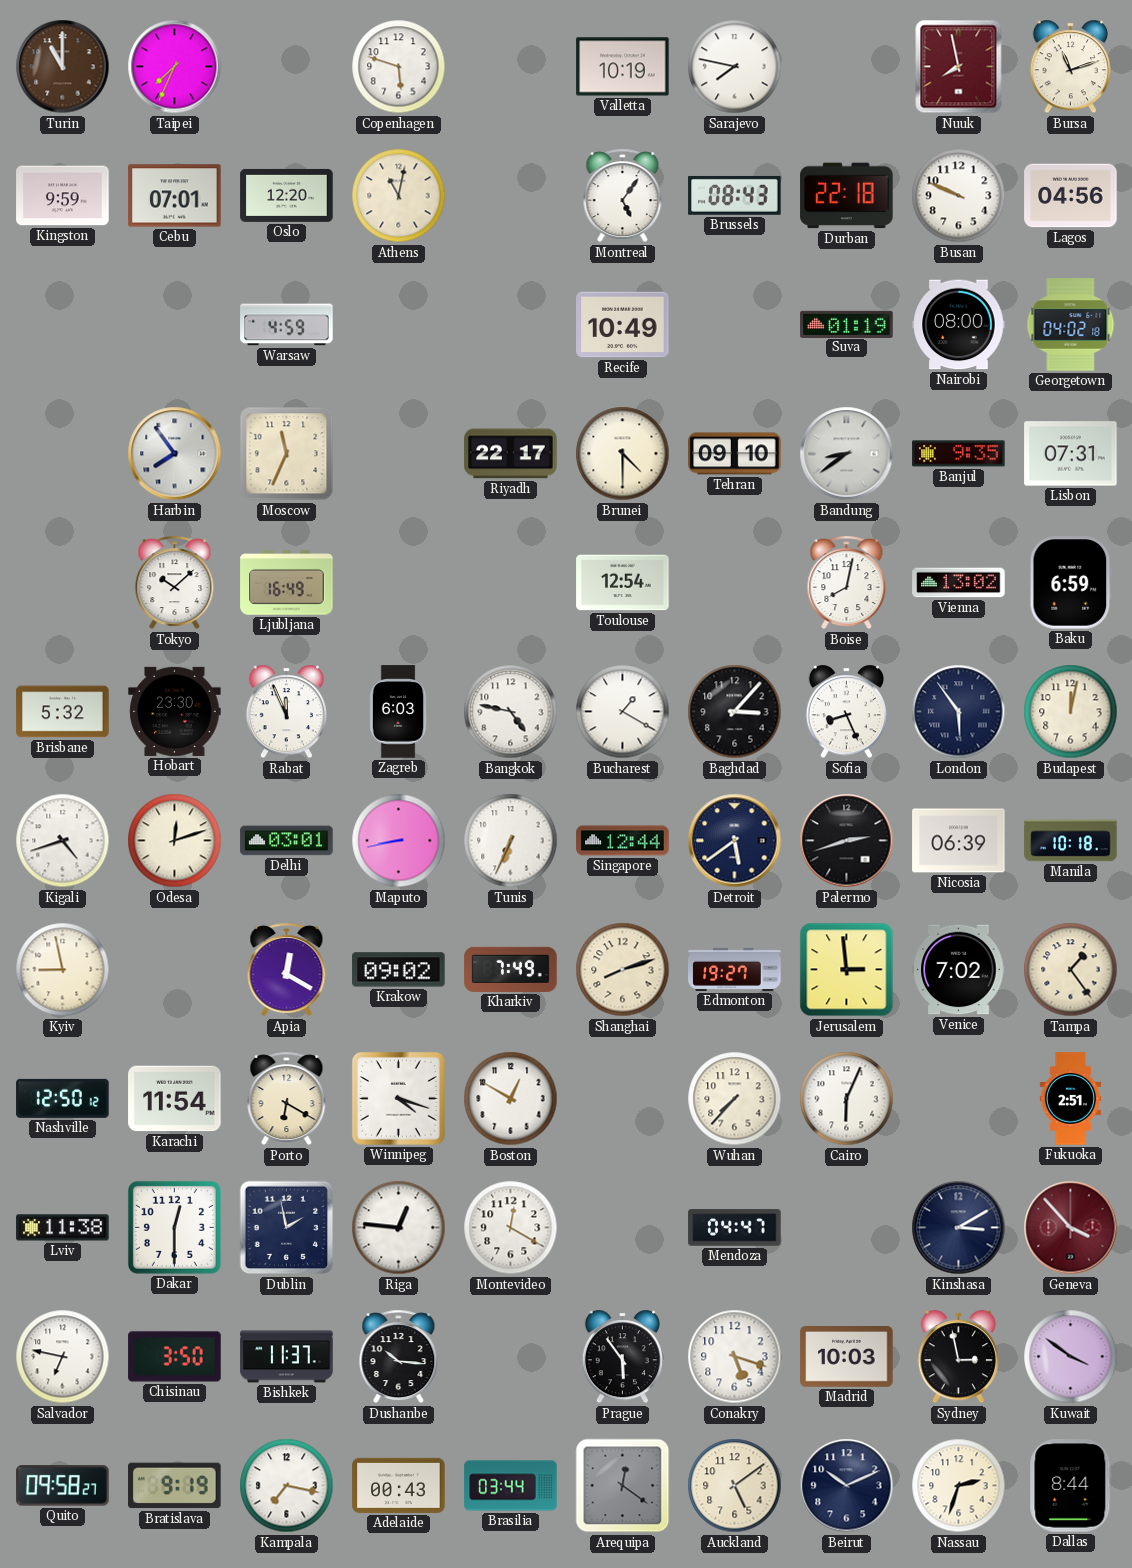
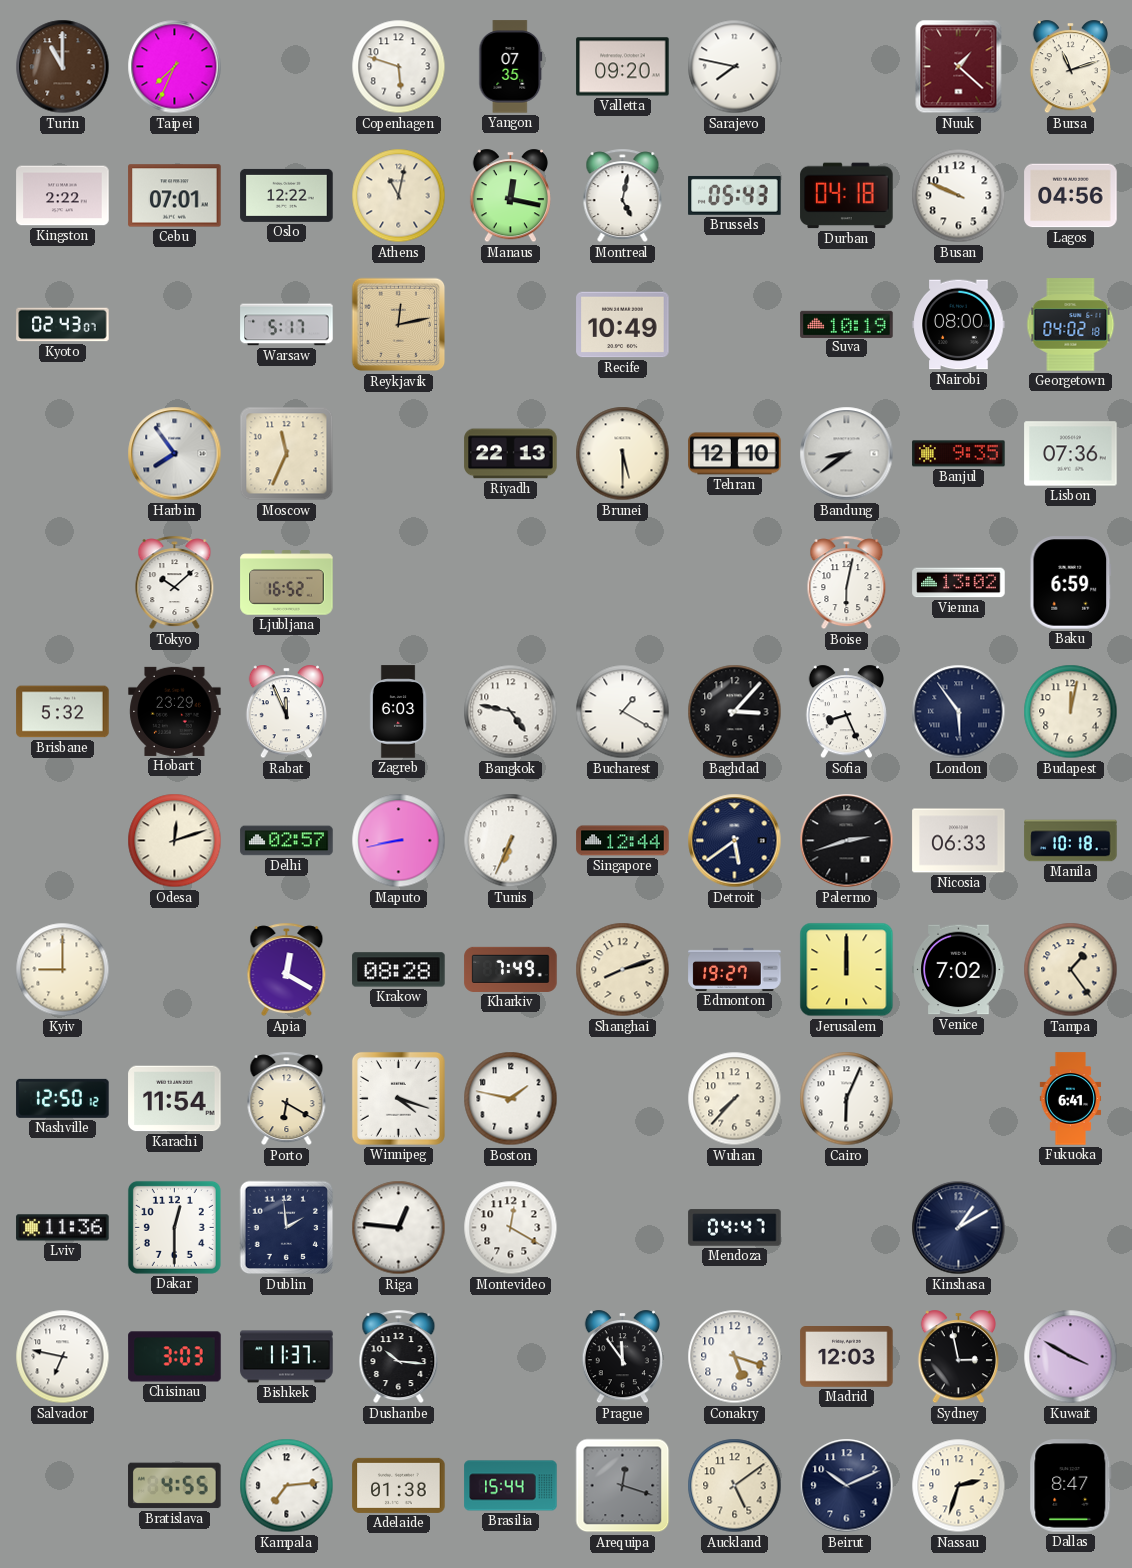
Yangon: none -> 07:35 (511, 67)
Valletta: 10:19 -> 09:20 (623, 67)
Nuuk: 7:58 -> 1:22 (959, 67)
Kingston: 9:59 -> 2:22 (63, 196)
Oslo: 12:20 -> 12:22 (287, 195)
Manaus: none -> 12:17 (510, 196)
Montreal: 5:06 -> 5:02 (623, 196)
Brussels: 08:43 -> 05:43 (735, 195)
Durban: 22:18 -> 04:18 (847, 196)
Kyoto: none -> 02:43 (63, 325)
Warsaw: 4:59 -> 5:17 (287, 325)
Reykjavik: none -> 12:13 (399, 325)
Suva: 01:19 -> 10:19 (847, 324)
Riyadh: 22:17 -> 22:13 (511, 454)
Brunei: 4:30 -> 5:30 (623, 454)
Tehran: 09:10 -> 12:10 (735, 454)
Lisbon: 07:31 -> 07:36 (1071, 454)
Ljubljana: 16:49 -> 16:52 (287, 583)
Toulouse: 12:54 -> none (623, 583)
Boise: 8:02 -> 6:02 (847, 583)
Hobart: 23:30 -> 23:29 (175, 711)
Kigali: 4:42 -> none (63, 841)
Delhi: 03:01 -> 02:57 (287, 841)
Nicosia: 06:39 -> 06:33 (959, 841)
Kyiv: 8:58 -> 9:00 (63, 970)
Krakow: 09:02 -> 08:28 (399, 970)
Jerusalem: 2:59 -> 12:00 (847, 970)
Boston: 12:50 -> 1:47 (511, 1099)
Fukuoka: 2:51 -> 6:41 (1071, 1099)
Lviv: 11:38 -> 11:36 (63, 1228)
Dublin: 1:58 -> 1:59 (287, 1228)
Kinshasa: 3:10 -> 1:10 (959, 1228)
Geneva: 3:53 -> none (1071, 1228)
Chisinau: 3:50 -> 3:03 (175, 1357)
Prague: 5:54 -> 11:54 (622, 1357)
Madrid: 10:03 -> 12:03 (847, 1357)
Kuwait: 3:51 -> 3:50 (1071, 1357)
Quito: 09:58 -> none (63, 1486)
Bratislava: 9:19 -> 4:55 (175, 1486)
Kampala: 7:17 -> 7:14 (287, 1486)
Adelaide: 00:43 -> 01:38 (399, 1485)
Brasilia: 03:44 -> 15:44 (511, 1486)
Arequipa: 12:21 -> 12:18 (623, 1486)
Dallas: 8:44 -> 8:47 (1071, 1486)
